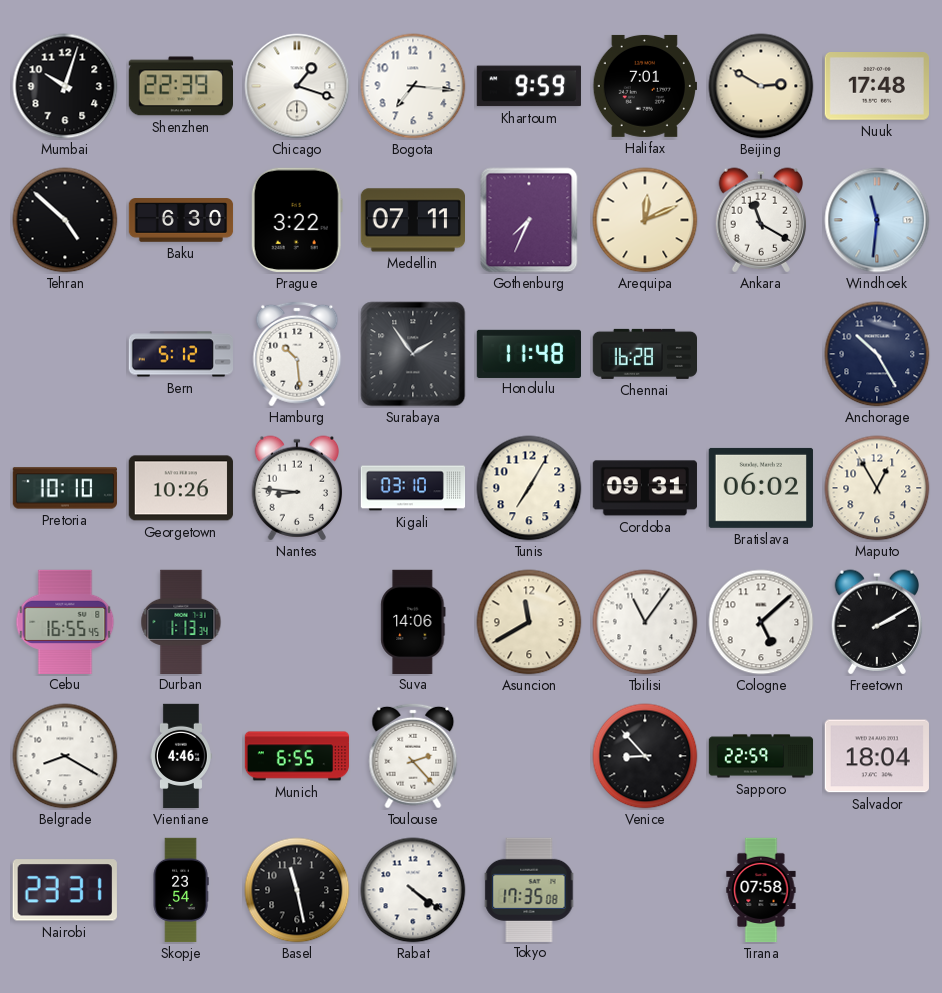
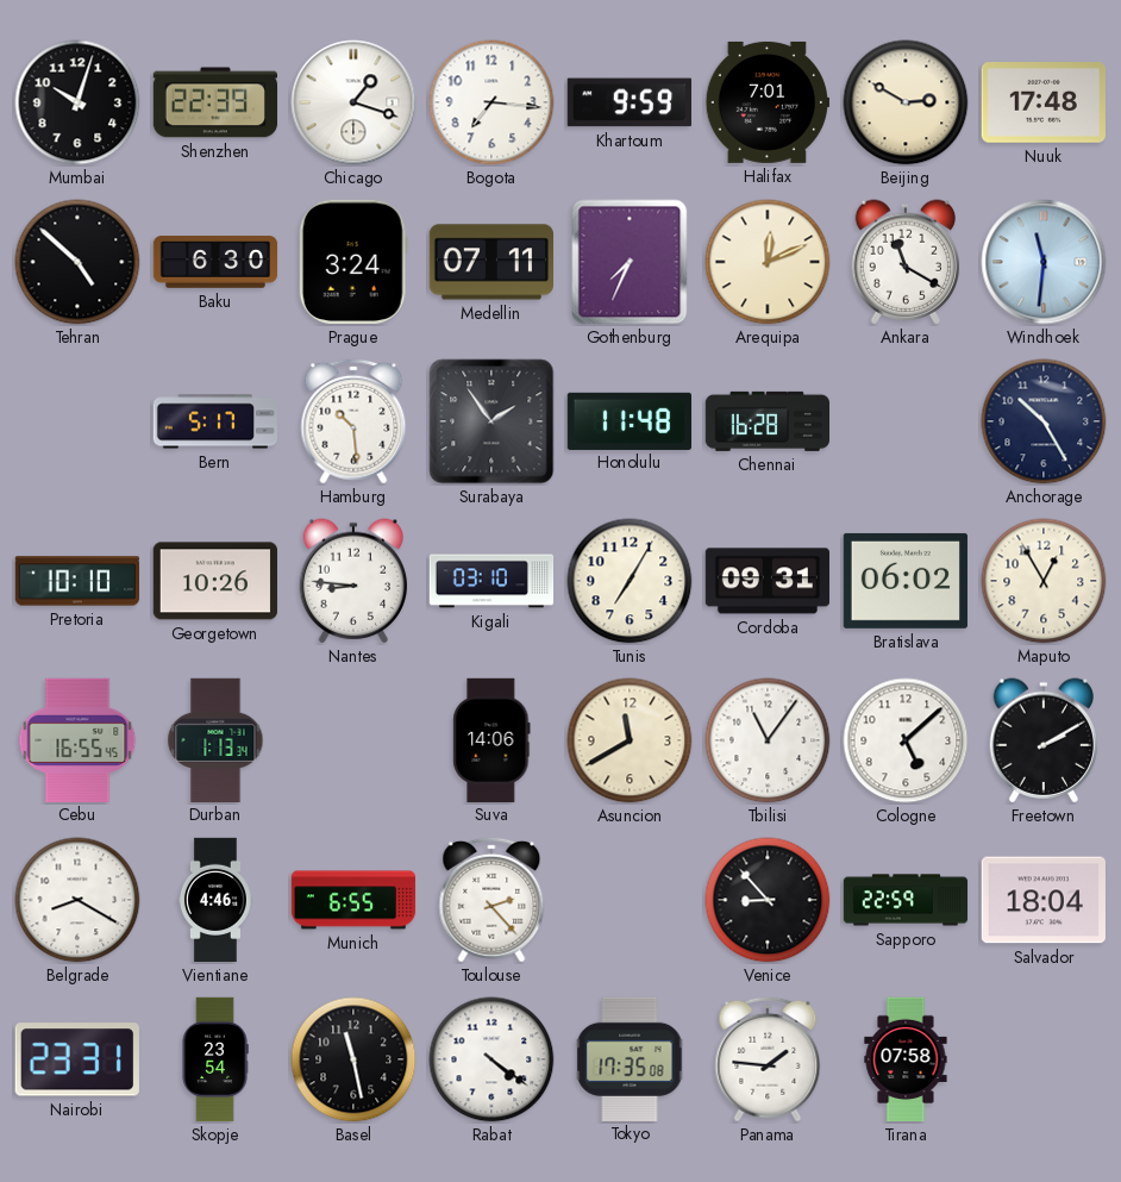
Prague: 3:22 -> 3:24 (353, 262)
Bern: 5:12 -> 5:17 (214, 421)
Panama: none -> 1:46 (768, 1059)
